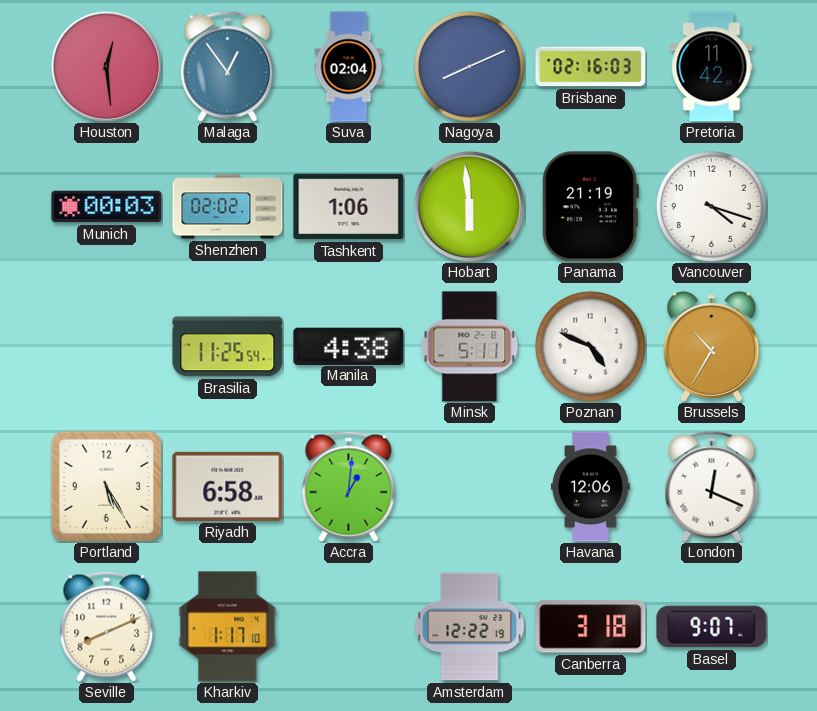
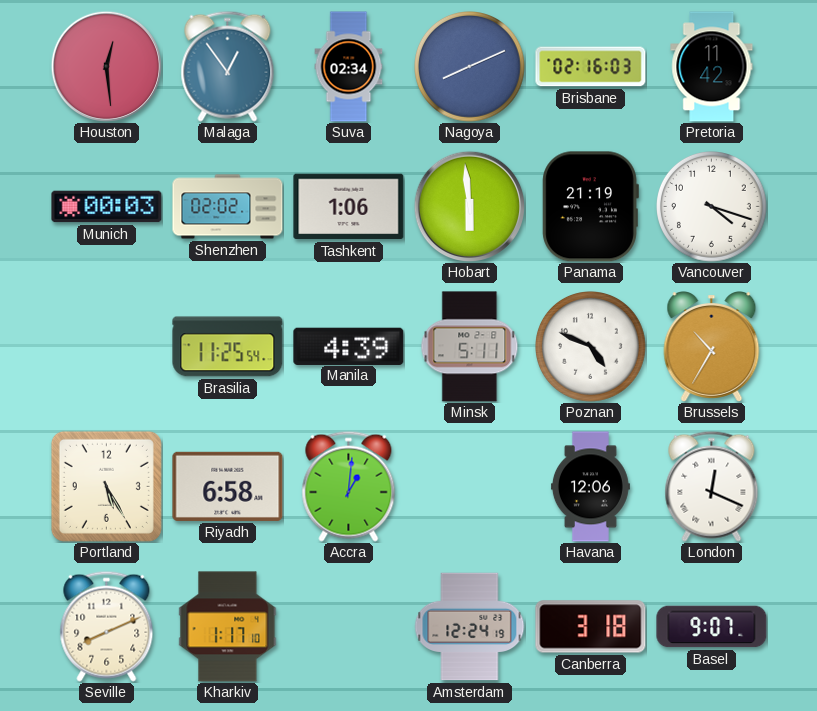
Suva: 02:04 -> 02:34 (349, 67)
Manila: 4:38 -> 4:39 (349, 346)
Amsterdam: 12:22 -> 12:24 (469, 627)
